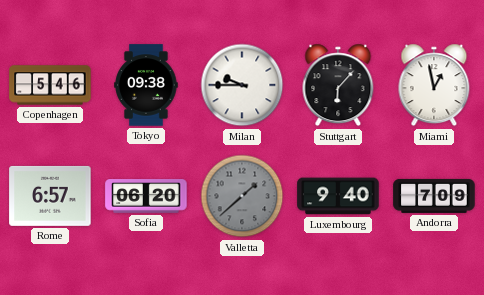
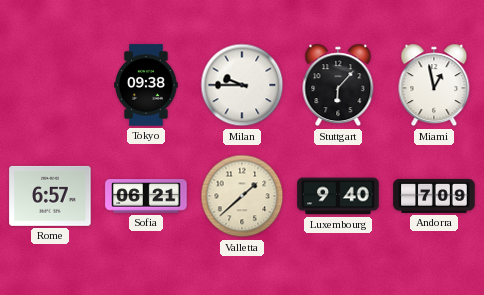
Copenhagen: 5:46 -> none (50, 85)
Sofia: 06:20 -> 06:21 (146, 196)
Valletta dial: grey -> cream (242, 196)
